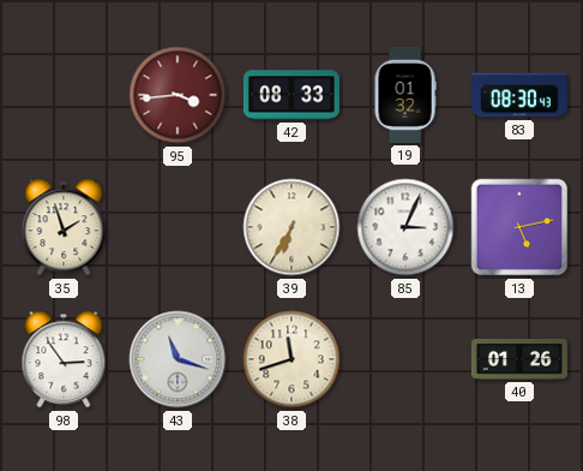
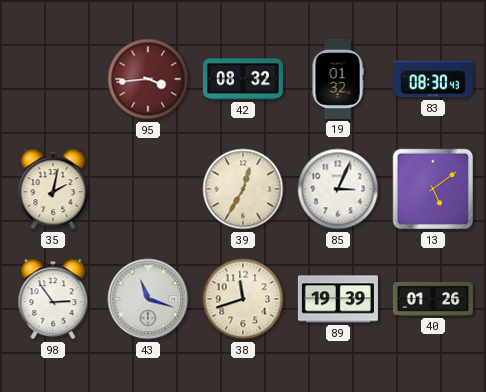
42: 08:33 -> 08:32 (243, 79)
35: 1:57 -> 2:02 (53, 189)
39: 6:35 -> 12:35 (243, 189)
13: 5:13 -> 5:09 (433, 189)
89: none -> 19:39 (338, 299)
